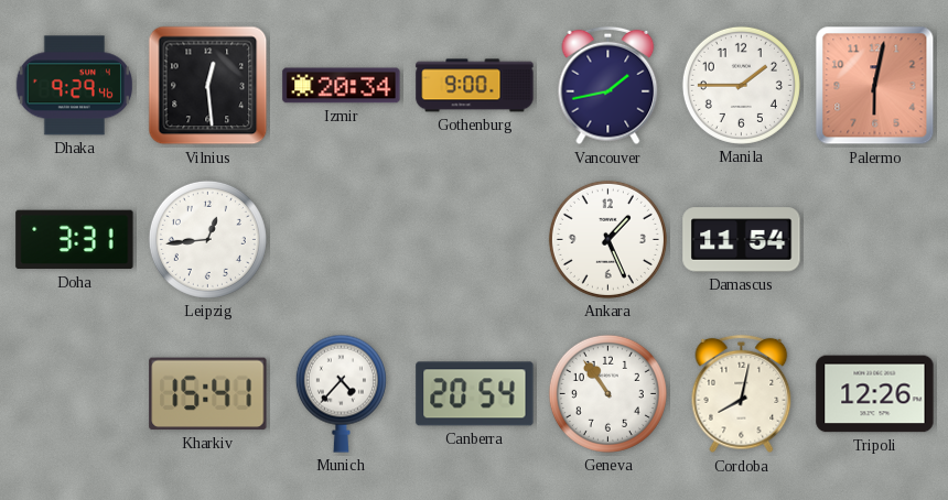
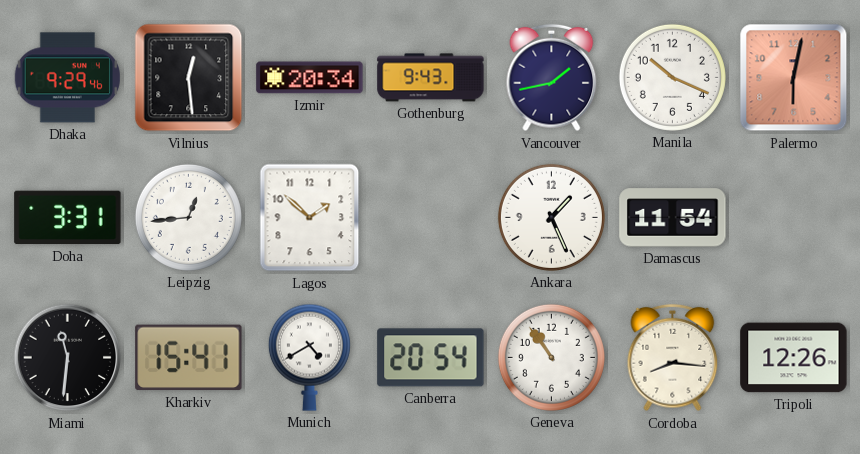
Gothenburg: 9:00 -> 9:43 (431, 78)
Manila: 1:45 -> 10:19 (672, 77)
Lagos: none -> 1:52 (310, 218)
Miami: none -> 11:31 (68, 358)
Munich: 4:37 -> 4:40 (309, 357)
Cordoba: 8:02 -> 8:16 (673, 358)
